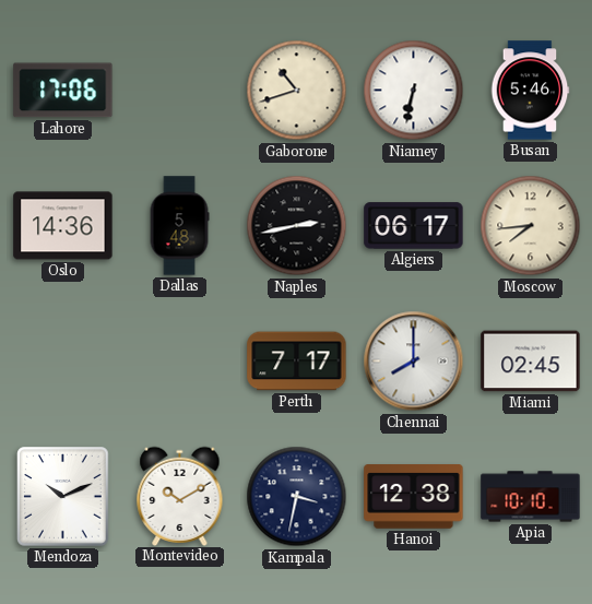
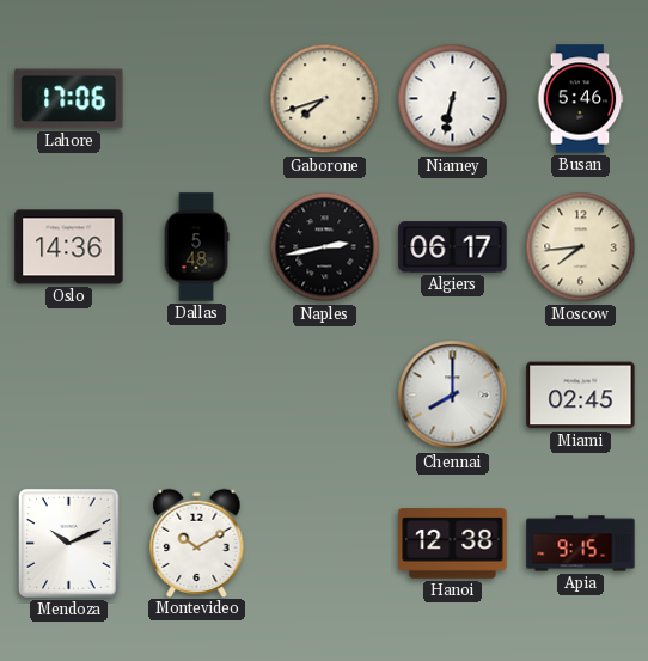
Gaborone: 10:42 -> 7:42 (325, 99)
Perth: 7:17 -> none (297, 362)
Kampala: 3:32 -> none (297, 497)
Apia: 10:10 -> 9:15 (581, 544)
